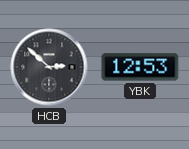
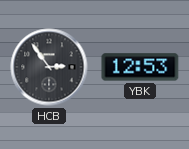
HCB: 2:52 -> 2:54 (49, 67)
